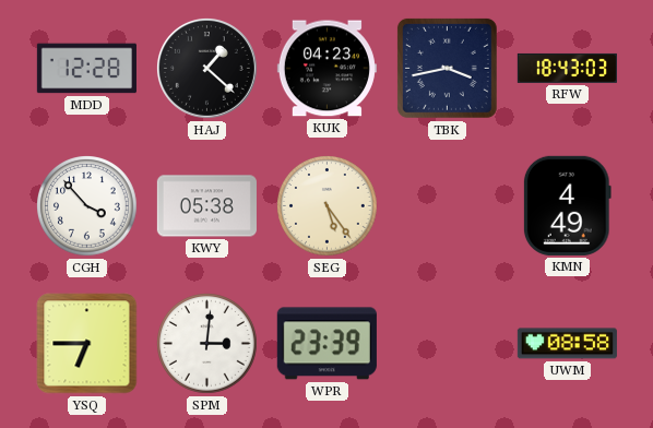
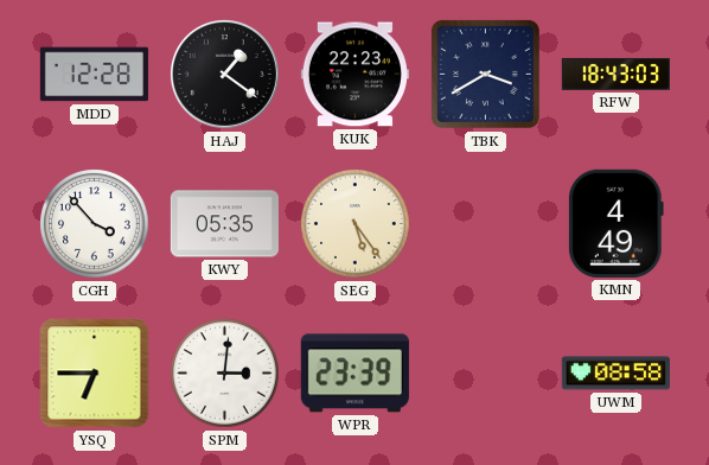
HAJ: 1:22 -> 1:21 (224, 74)
KUK: 04:23 -> 22:23 (354, 75)
TBK: 3:43 -> 3:40 (485, 74)
KWY: 05:38 -> 05:35 (224, 224)
